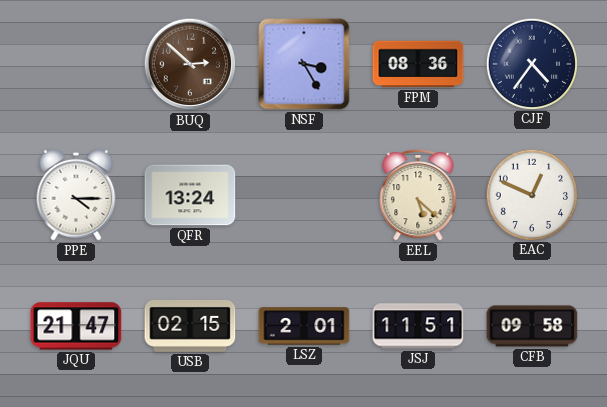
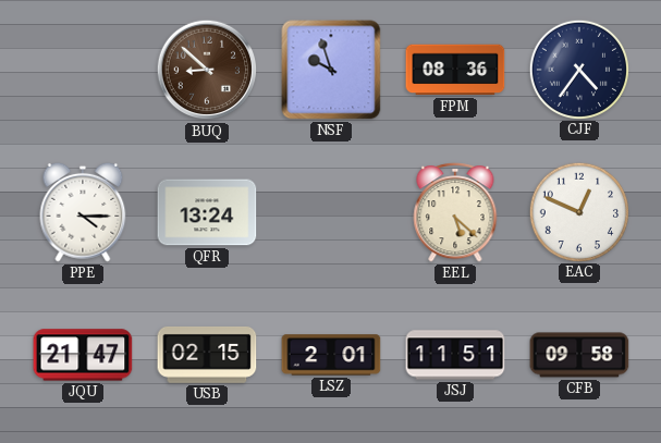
BUQ: 2:52 -> 8:52 (207, 70)
NSF: 3:25 -> 9:57 (331, 70)
